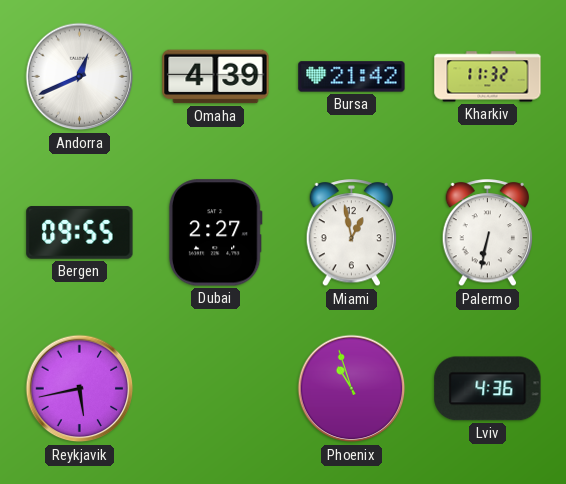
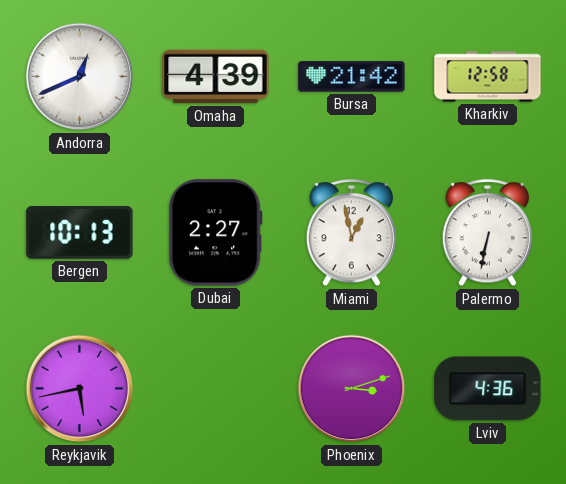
Kharkiv: 11:32 -> 12:58 (488, 77)
Bergen: 09:55 -> 10:13 (80, 233)
Phoenix: 10:57 -> 3:12 (352, 389)
